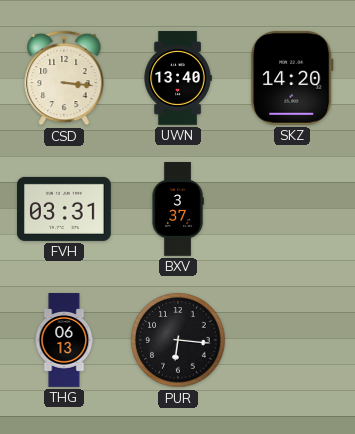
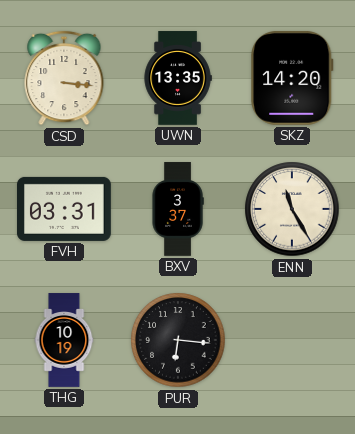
UWN: 13:40 -> 13:35 (178, 78)
ENN: none -> 11:25 (292, 209)
THG: 06:13 -> 10:19 (64, 340)
